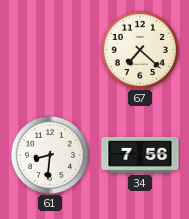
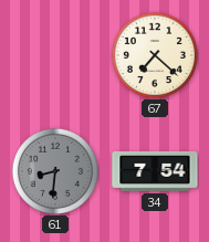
61 dial: white -> grey (55, 171)
34: 7:56 -> 7:54 (155, 171)
